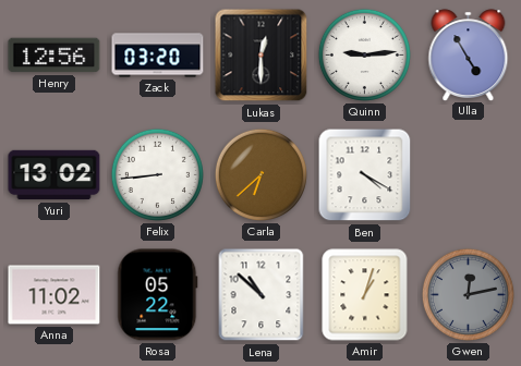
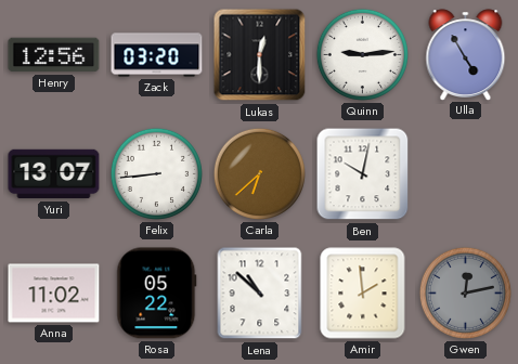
Yuri: 13:02 -> 13:07 (54, 174)
Ben: 4:20 -> 10:02 (363, 174)
Amir: 1:03 -> 1:59 (363, 294)
